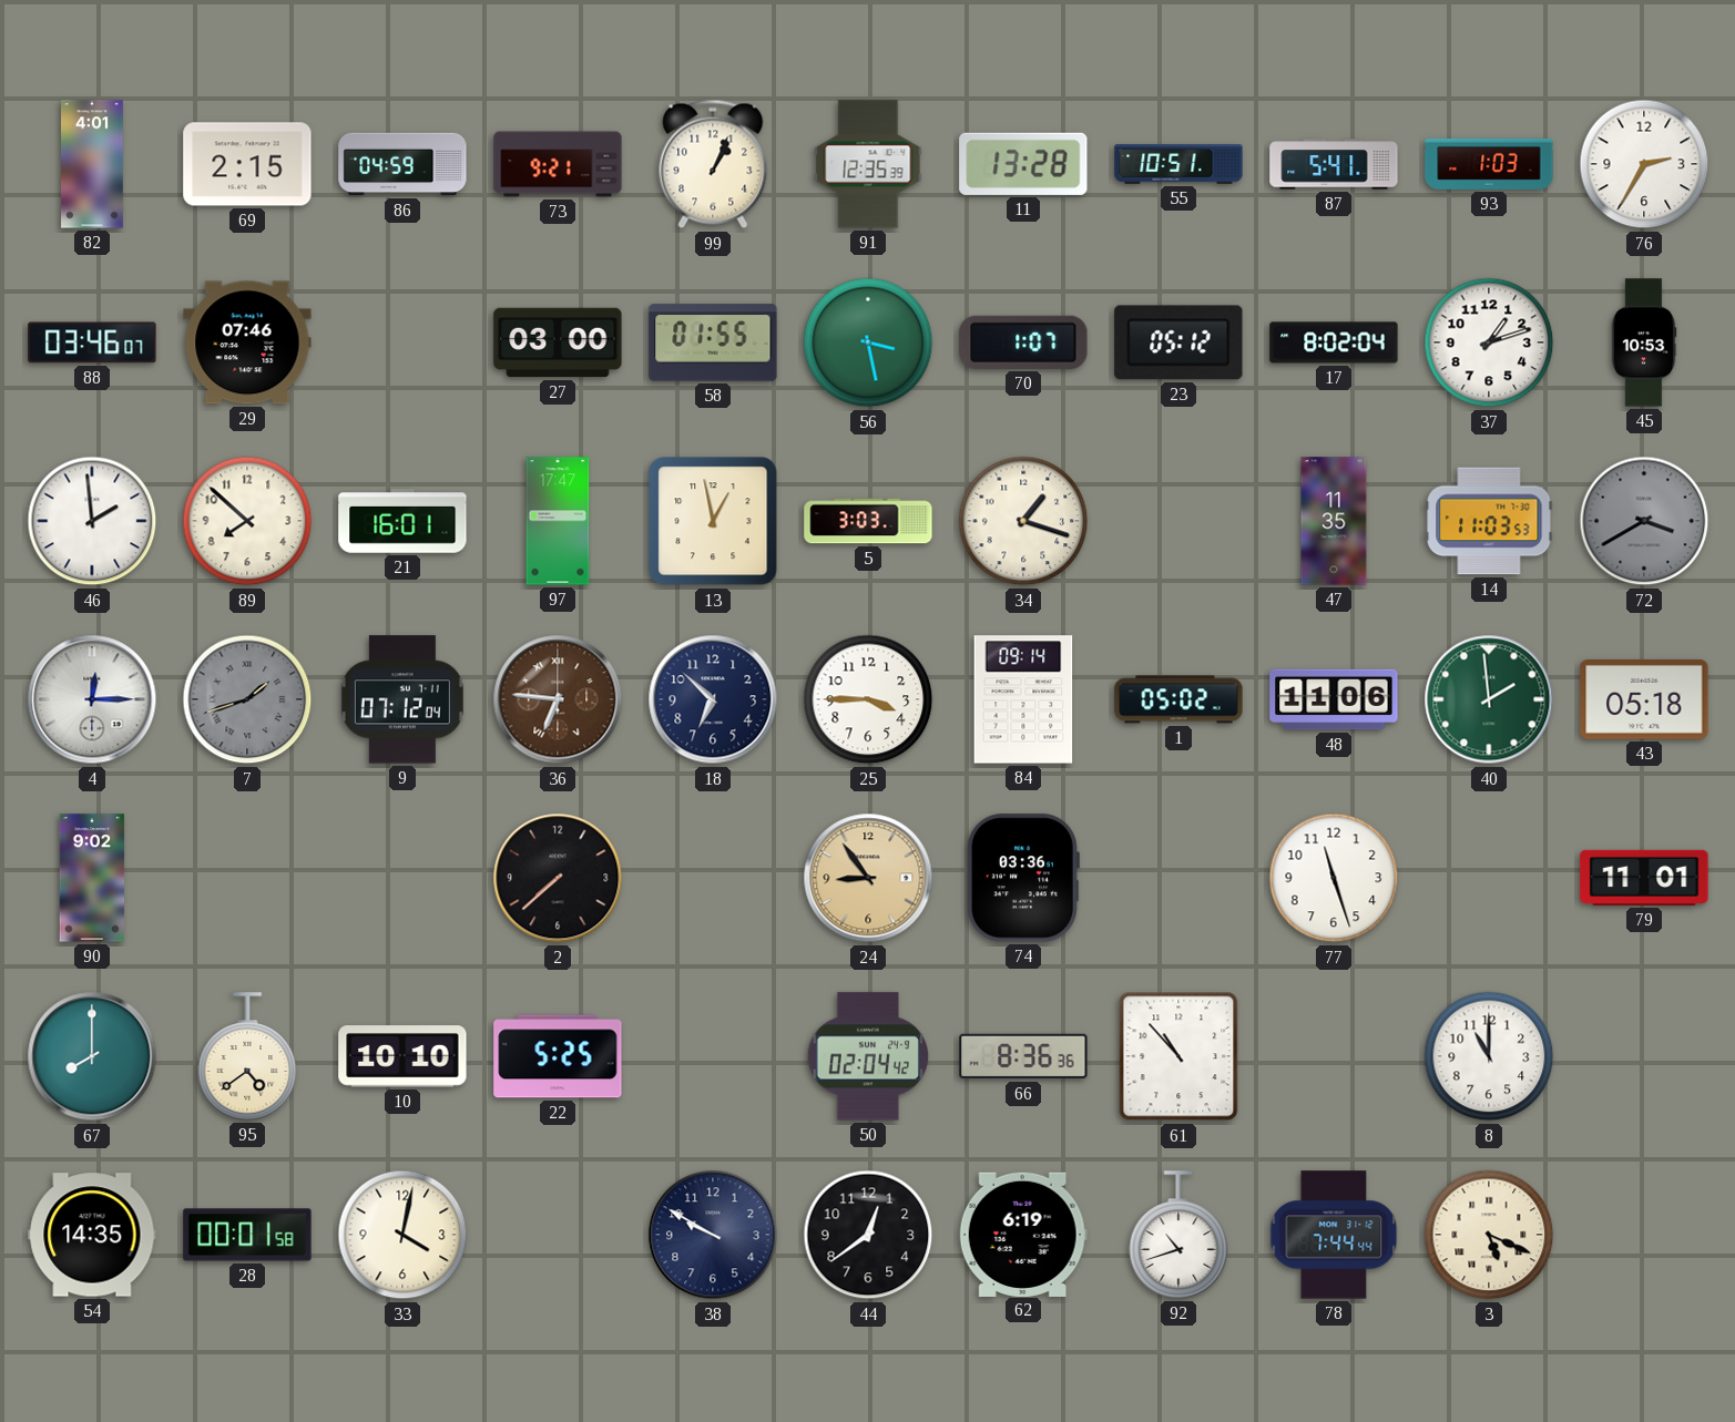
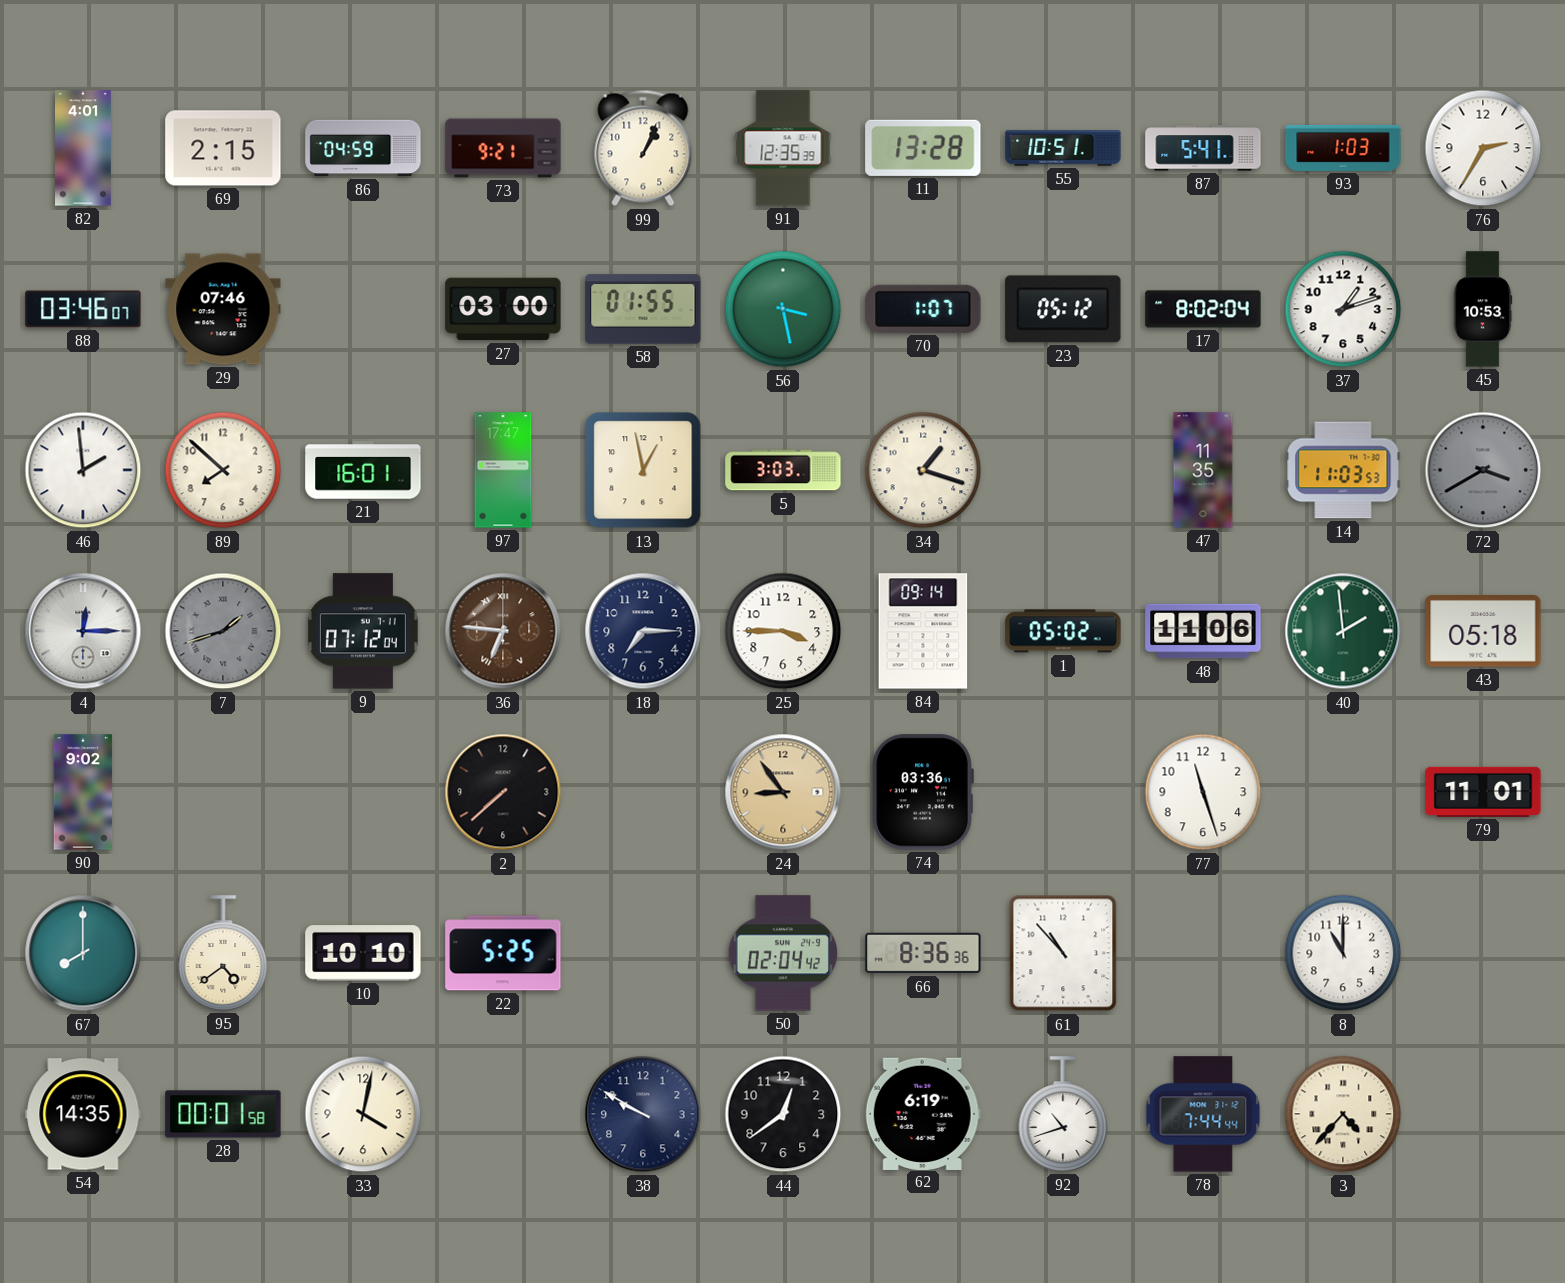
18: 6:52 -> 7:15 (643, 631)
3: 5:19 -> 4:37 (1343, 1114)
